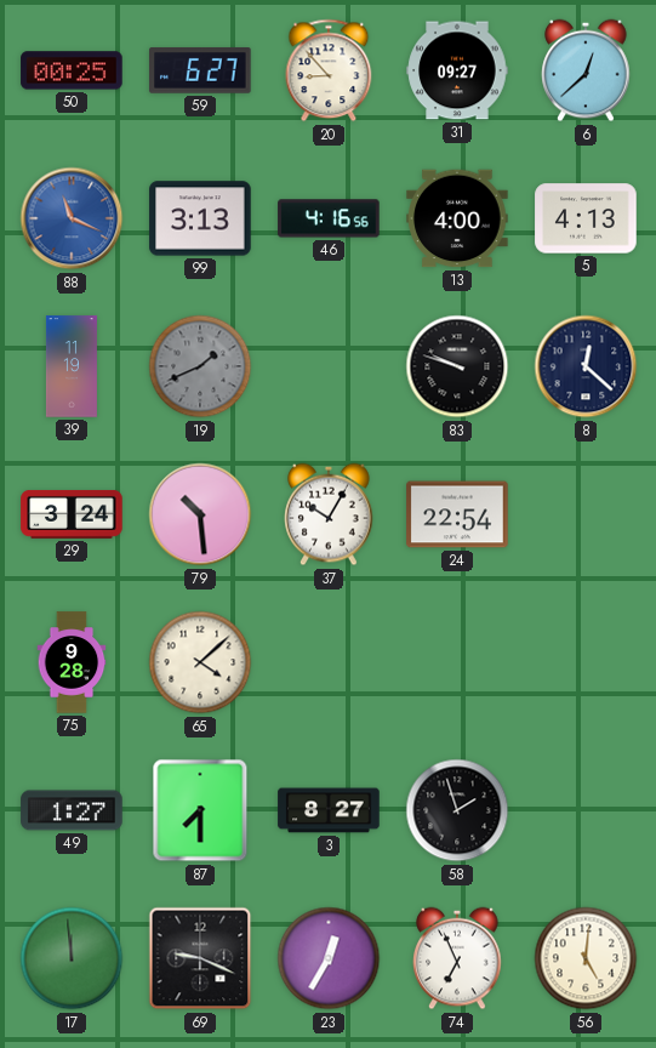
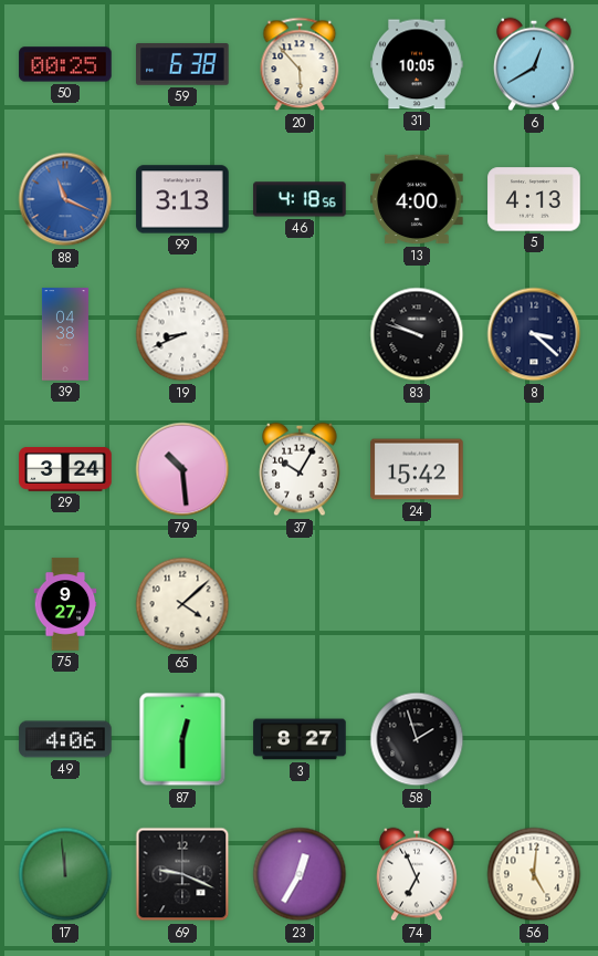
59: 6:27 -> 6:38 (182, 65)
20: 8:53 -> 5:53 (300, 64)
31: 09:27 -> 10:05 (417, 64)
6: 12:38 -> 12:40 (534, 64)
46: 4:16 -> 4:18 (300, 199)
39: 11:19 -> 04:38 (65, 334)
19: 1:41 -> 8:41 (182, 334)
19 dial: grey -> white (182, 334)
8: 12:22 -> 3:22 (534, 334)
24: 22:54 -> 15:42 (417, 469)
75: 9:28 -> 9:27 (65, 604)
49: 1:27 -> 4:06 (65, 739)
87: 7:30 -> 12:30 (182, 739)
